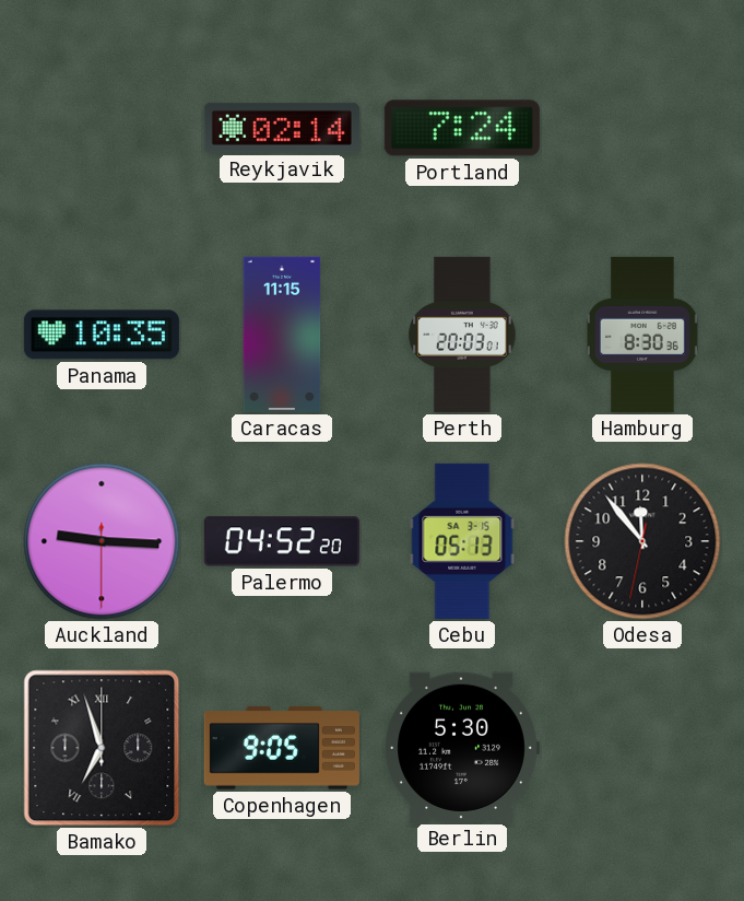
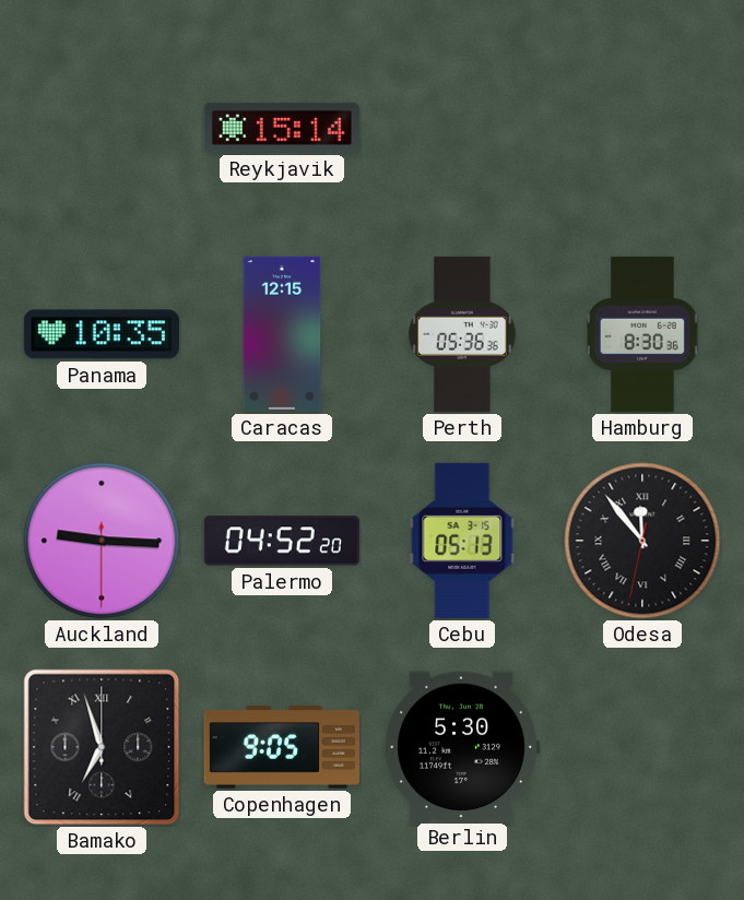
Reykjavik: 02:14 -> 15:14 (282, 128)
Portland: 7:24 -> none (462, 128)
Caracas: 11:15 -> 12:15 (282, 334)
Perth: 20:03 -> 05:36 (462, 334)
Odesa numerals: Arabic -> Roman (642, 541)
